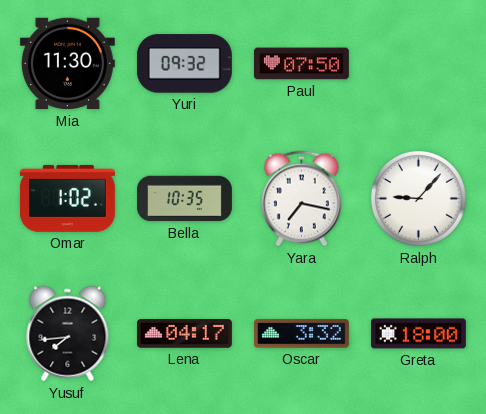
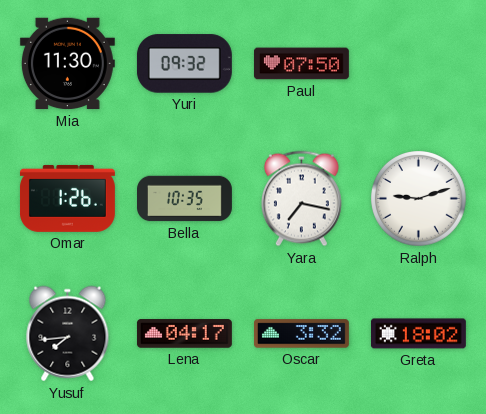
Omar: 1:02 -> 1:26 (67, 198)
Ralph: 9:07 -> 9:12 (419, 199)
Greta: 18:00 -> 18:02 (418, 334)
